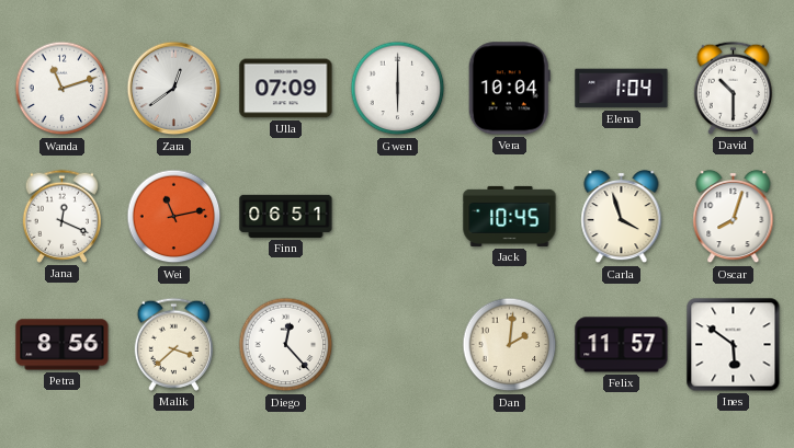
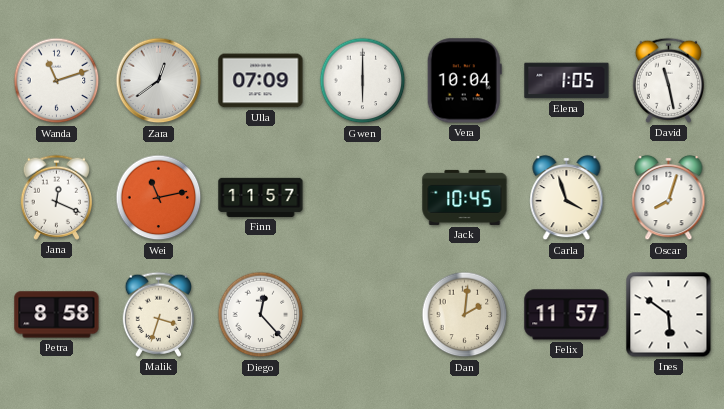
Elena: 1:04 -> 1:05 (567, 81)
David: 10:30 -> 11:28 (668, 80)
Finn: 06:51 -> 11:57 (261, 197)
Petra: 8:56 -> 8:58 (57, 315)
Malik: 3:38 -> 3:33 (158, 314)
